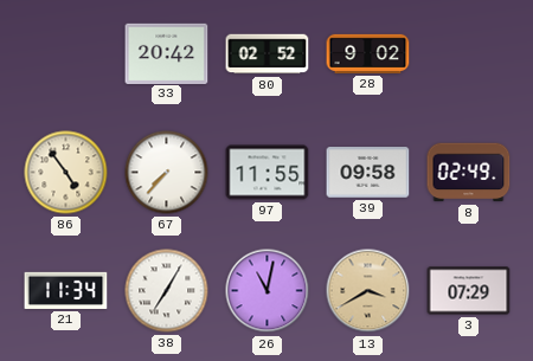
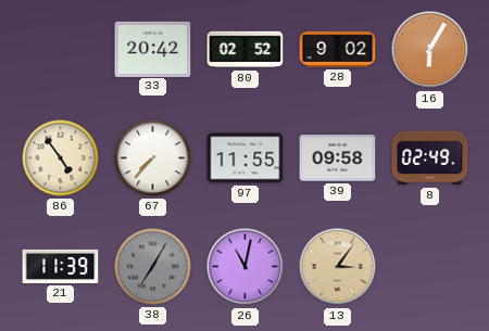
16: none -> 6:05 (430, 50)
21: 11:34 -> 11:39 (61, 266)
38 dial: white -> grey (153, 267)
13: 3:40 -> 3:06 (338, 267)
3: 07:29 -> none (469, 291)
